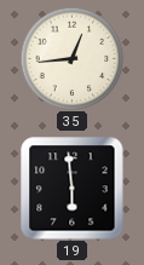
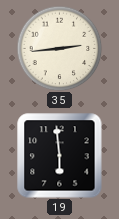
35: 12:44 -> 2:44 (59, 48)
